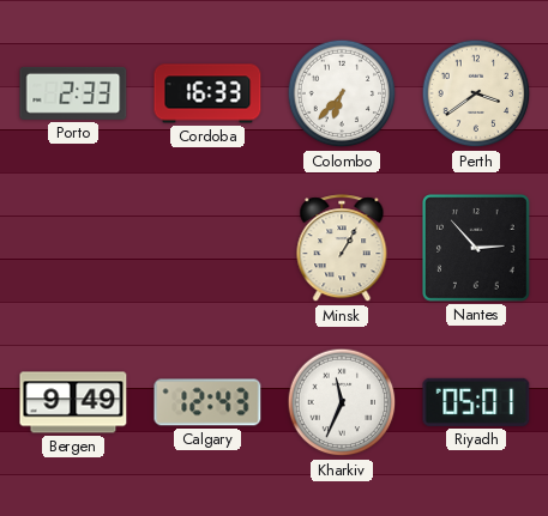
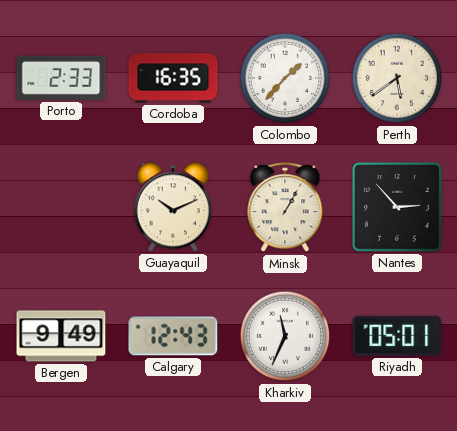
Cordoba: 16:33 -> 16:35 (173, 78)
Colombo: 6:37 -> 1:37 (285, 78)
Perth: 3:39 -> 5:39 (397, 78)
Guayaquil: none -> 10:11 (172, 207)
